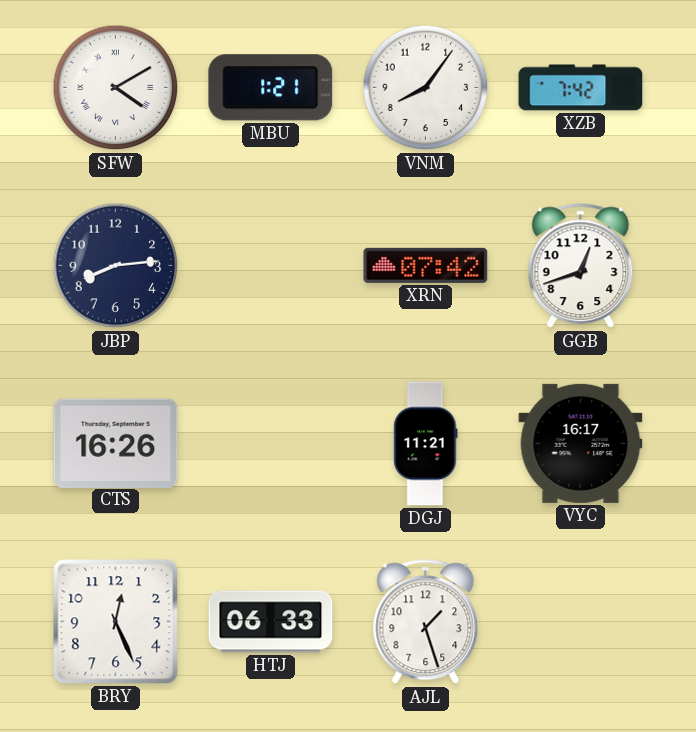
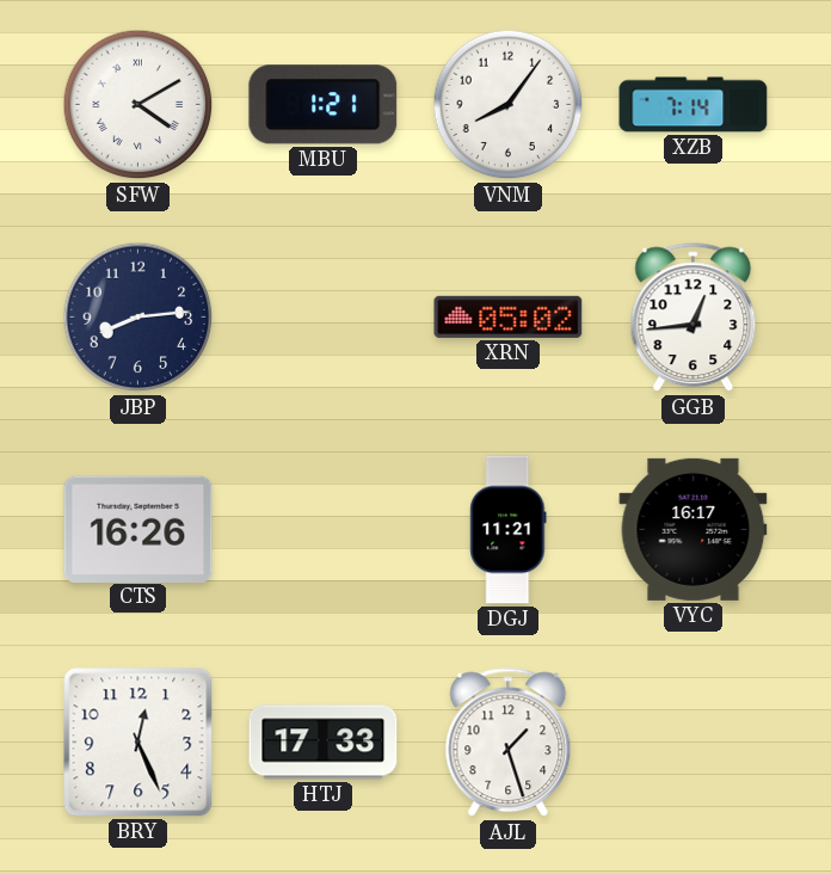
XZB: 7:42 -> 7:14 (694, 105)
XRN: 07:42 -> 05:02 (509, 316)
GGB: 12:42 -> 12:44 (694, 318)
HTJ: 06:33 -> 17:33 (324, 743)
